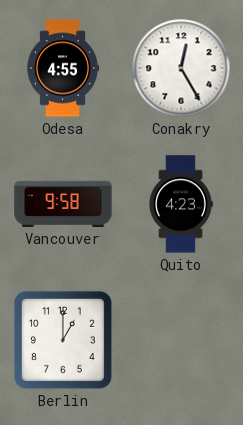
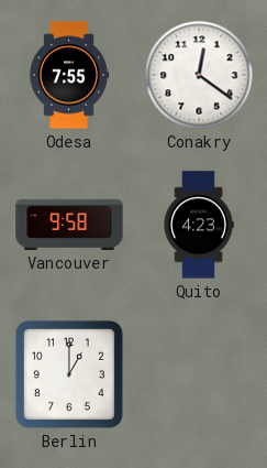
Odesa: 4:55 -> 7:55 (69, 75)
Conakry: 12:25 -> 12:21 (199, 75)
